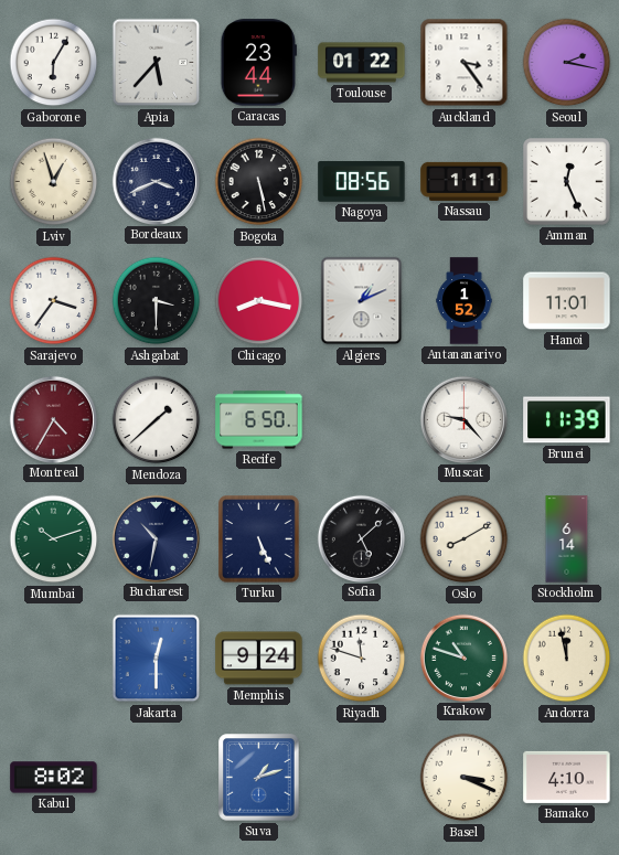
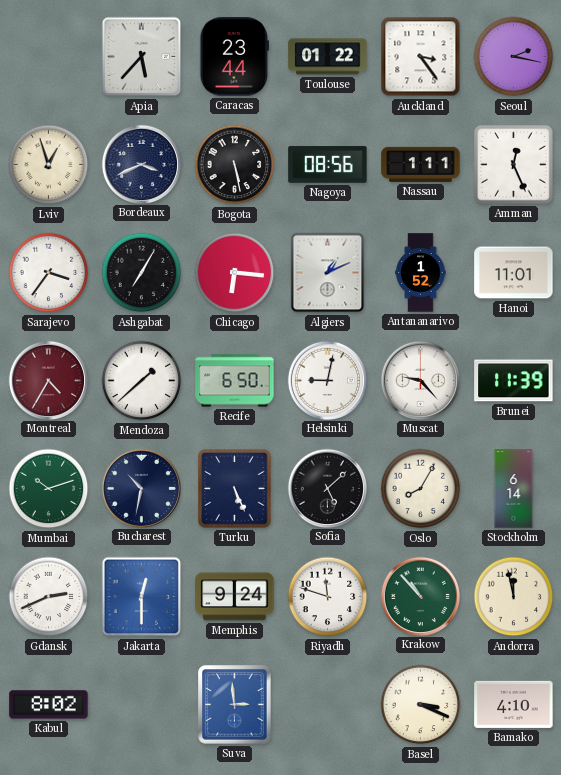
Gaborone: 6:05 -> none (54, 63)
Ashgabat: 3:30 -> 7:05 (142, 273)
Chicago: 8:17 -> 6:16 (235, 273)
Helsinki: none -> 9:02 (327, 380)
Oslo: 8:10 -> 8:05 (421, 489)
Gdansk: none -> 2:41 (49, 597)
Krakow: 10:48 -> 10:53 (420, 596)
Suva: 1:12 -> 2:59 (235, 705)
